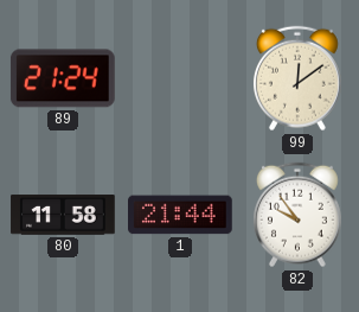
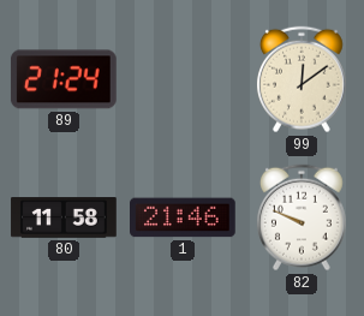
1: 21:44 -> 21:46 (184, 217)
82: 9:54 -> 9:49 (302, 217)
